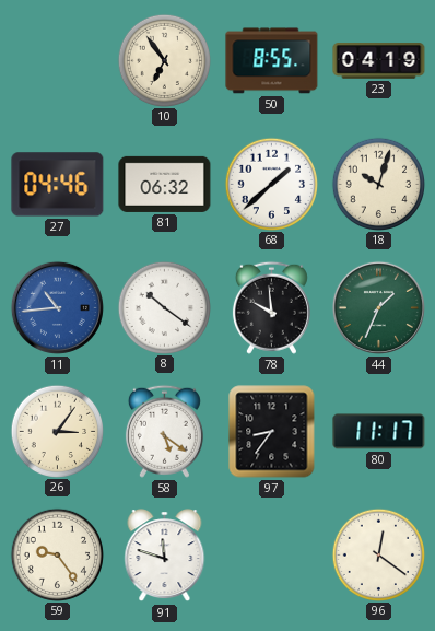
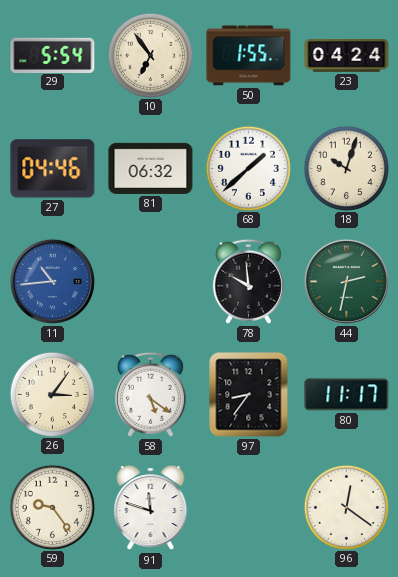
29: none -> 5:54 (53, 55)
50: 8:55 -> 1:55 (249, 56)
23: 04:19 -> 04:24 (347, 56)
8: 10:21 -> none (164, 307)
44: 1:34 -> 2:32 (346, 281)
